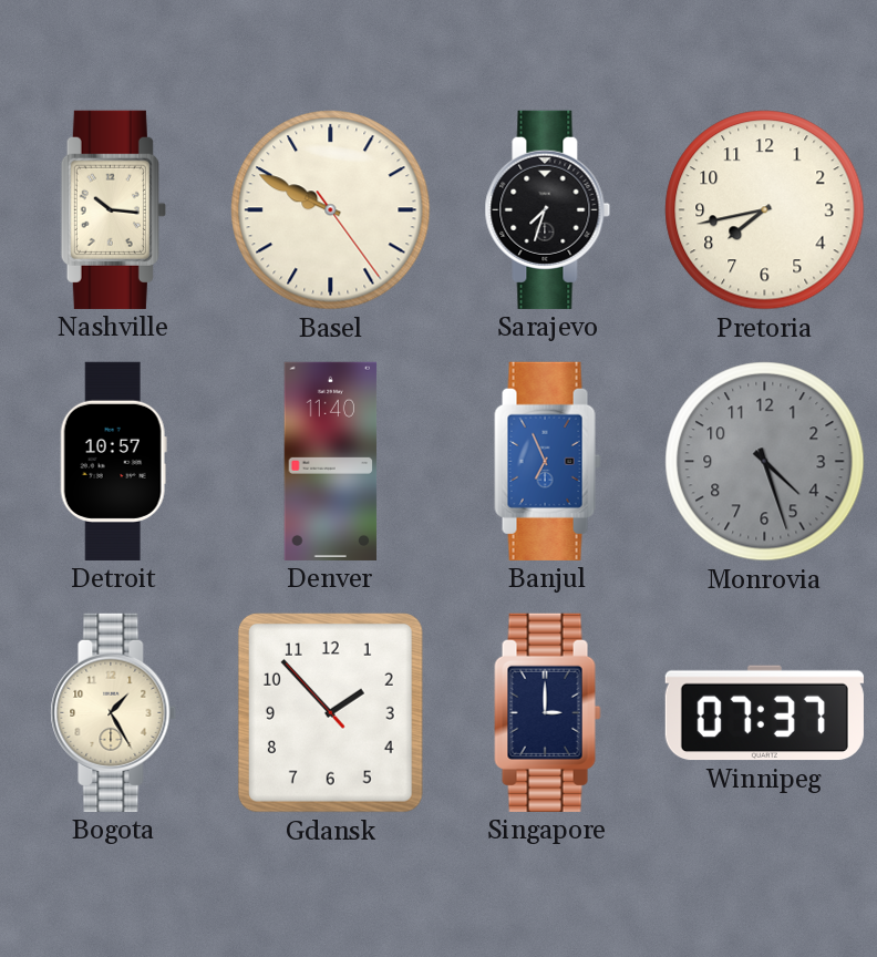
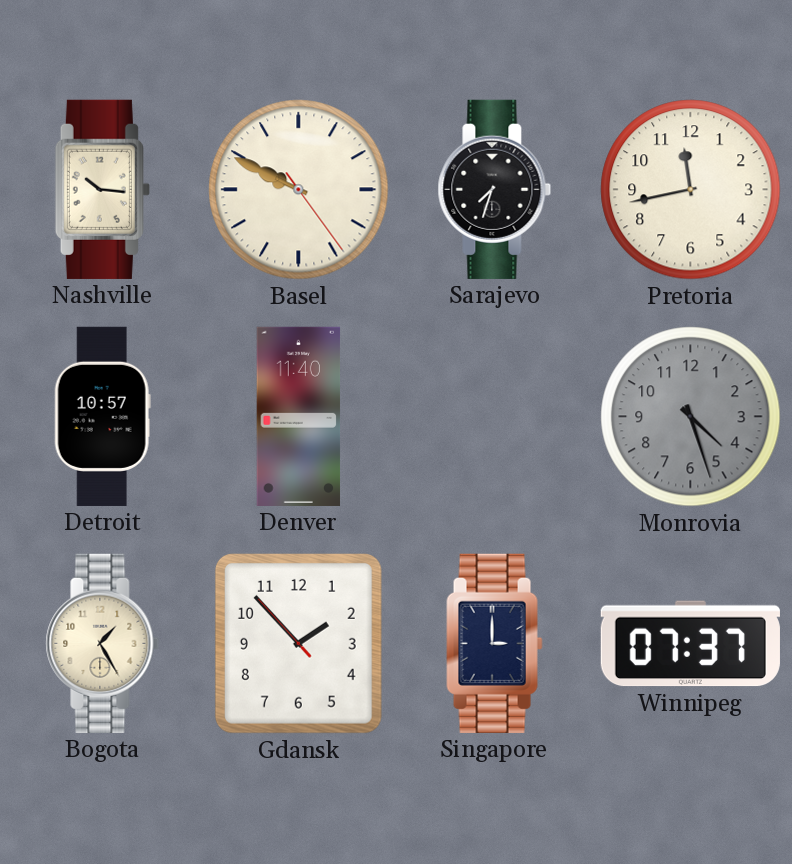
Pretoria: 7:43 -> 11:43 (691, 190)
Banjul: 6:56 -> none (548, 461)
